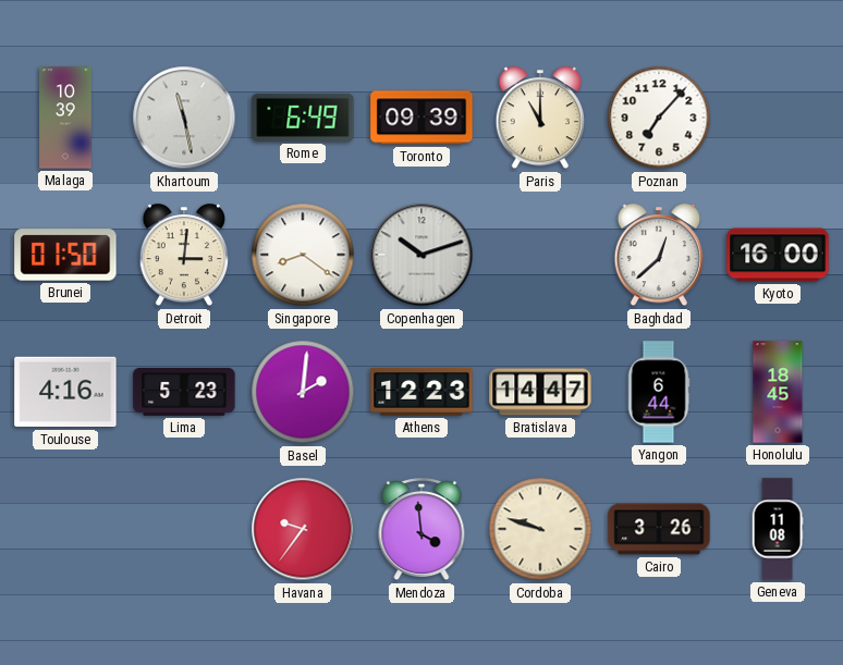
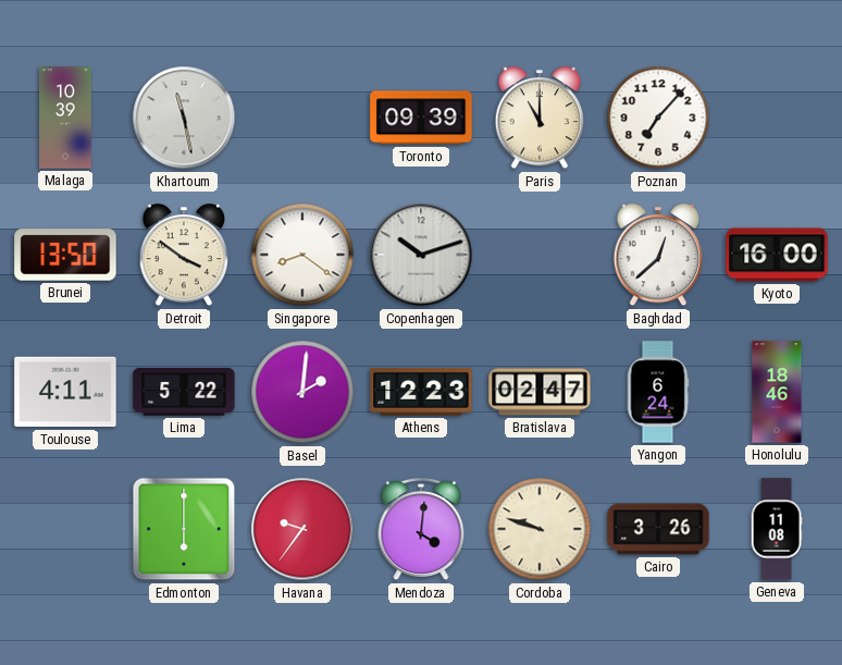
Rome: 6:49 -> none (303, 118)
Brunei: 01:50 -> 13:50 (65, 255)
Detroit: 3:01 -> 3:51 (184, 256)
Toulouse: 4:16 -> 4:11 (65, 392)
Lima: 5:23 -> 5:22 (184, 392)
Bratislava: 14:47 -> 02:47 (540, 392)
Yangon: 6:44 -> 6:24 (658, 392)
Honolulu: 18:45 -> 18:46 (777, 392)
Edmonton: none -> 6:00 (184, 529)
Mendoza: 3:59 -> 4:01 (421, 530)
